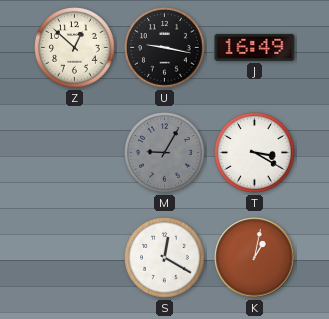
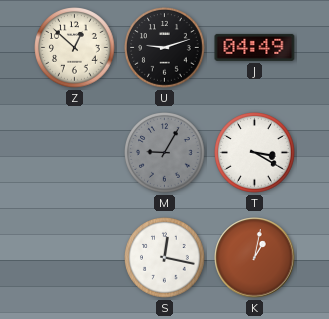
U: 9:17 -> 9:12 (165, 48)
J: 16:49 -> 04:49 (255, 47)
S: 12:20 -> 12:17 (165, 258)
